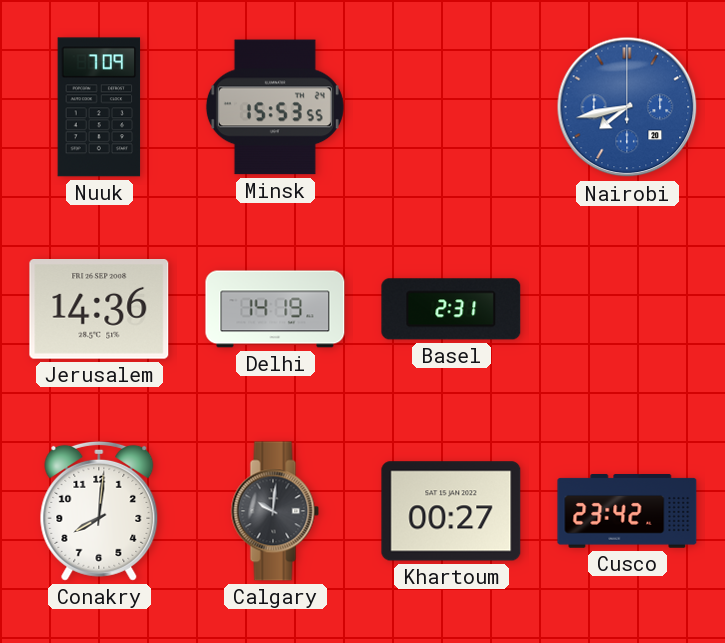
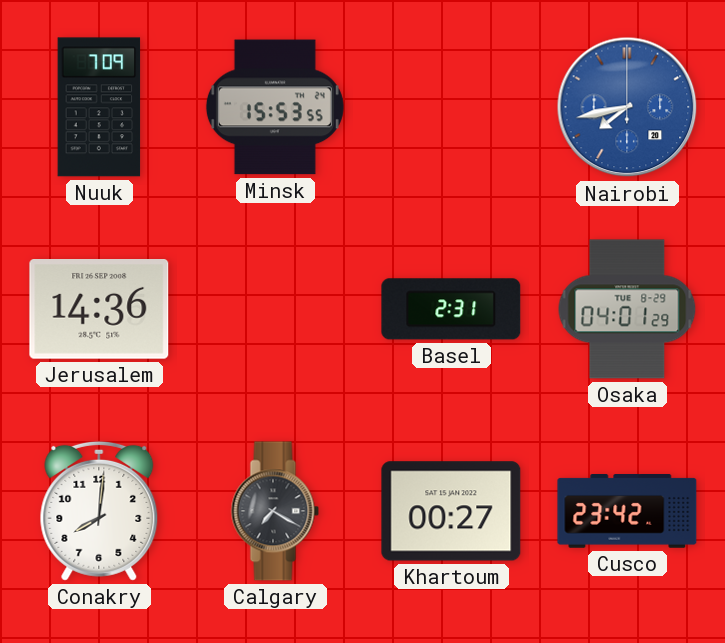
Delhi: 14:19 -> none (275, 309)
Osaka: none -> 04:01 (627, 309)
Calgary: 10:01 -> 7:20 (275, 511)
